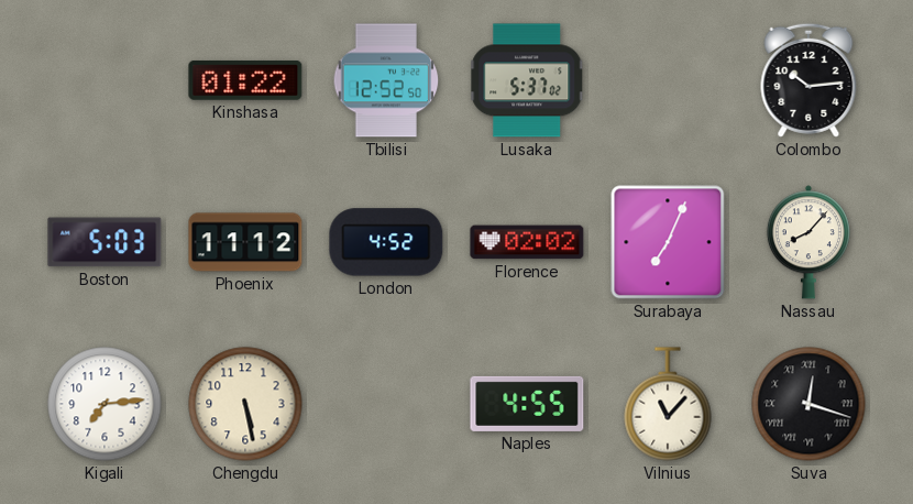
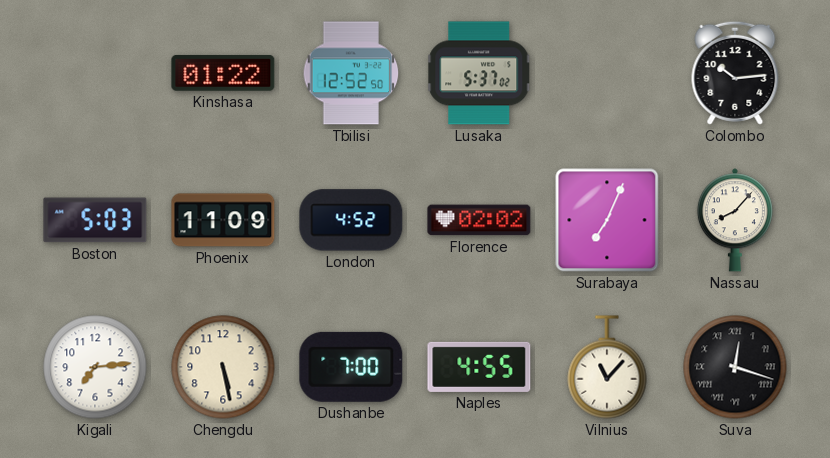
Phoenix: 11:12 -> 11:09 (223, 220)
Dushanbe: none -> 7:00 (351, 367)
